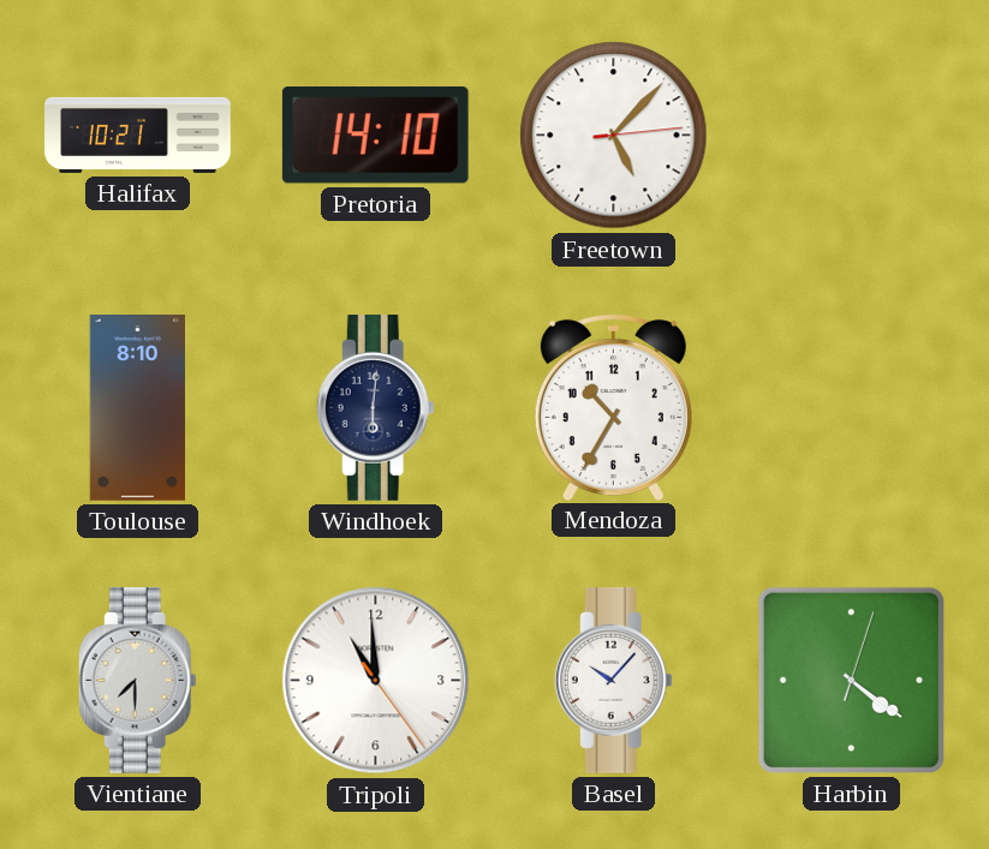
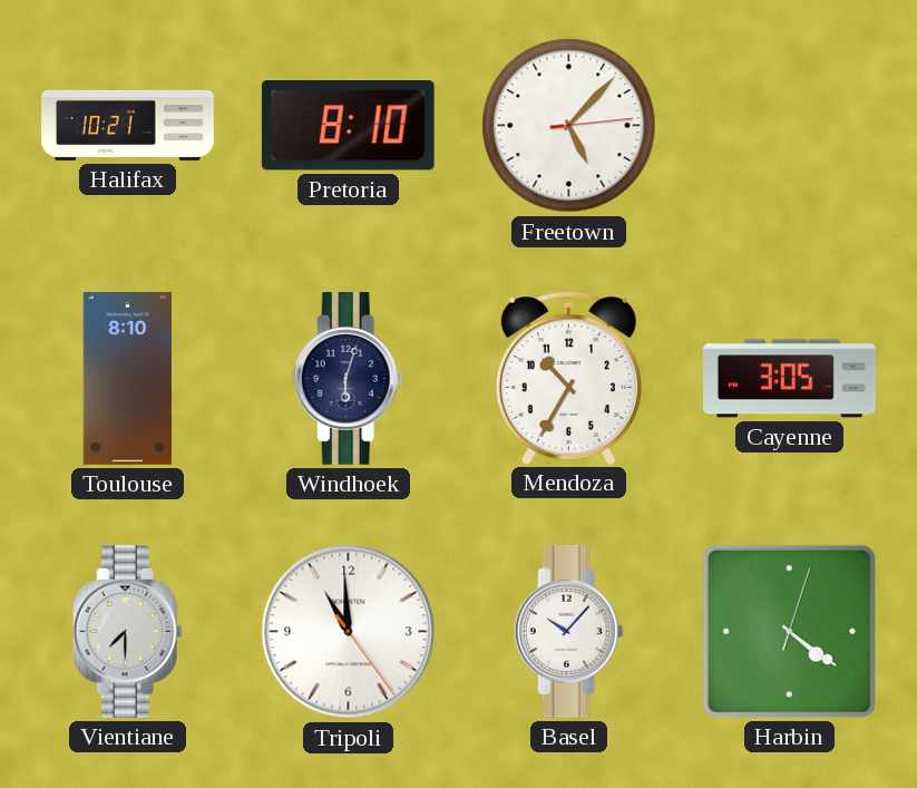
Pretoria: 14:10 -> 8:10 (348, 126)
Windhoek: 6:01 -> 6:03 (348, 379)
Cayenne: none -> 3:05 (790, 379)
